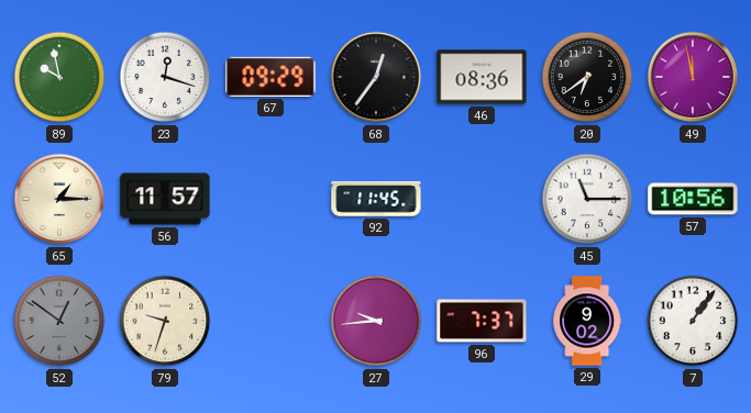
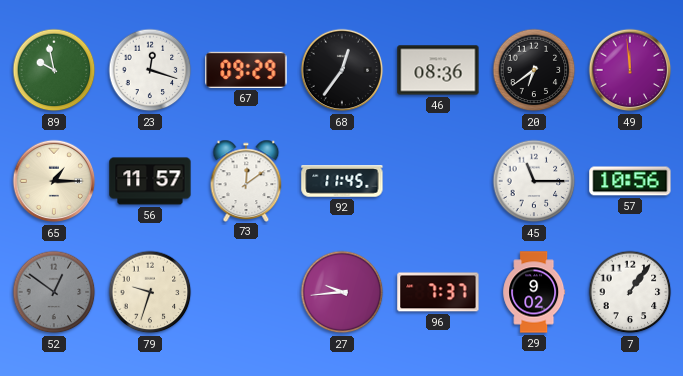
49: 11:58 -> 11:59 (630, 70)
73: none -> 12:09 (246, 180)
